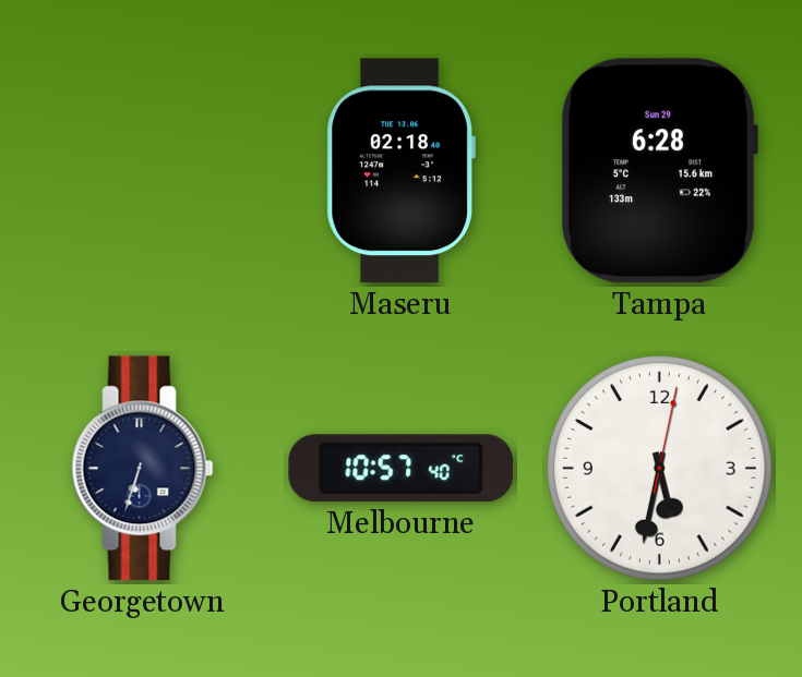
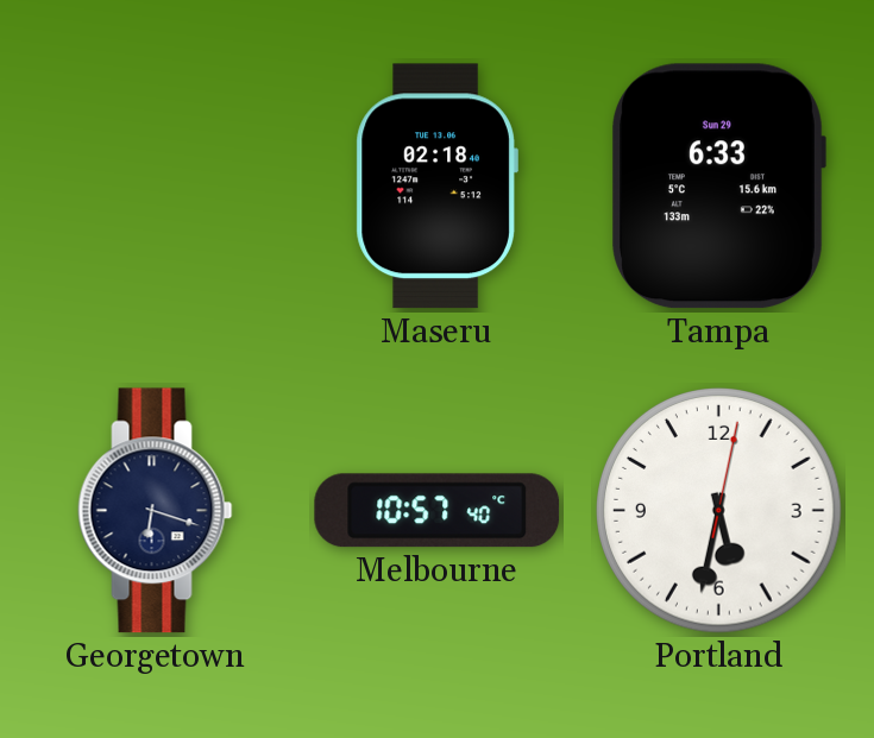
Tampa: 6:28 -> 6:33 (718, 187)
Georgetown: 6:33 -> 6:18 (156, 511)
